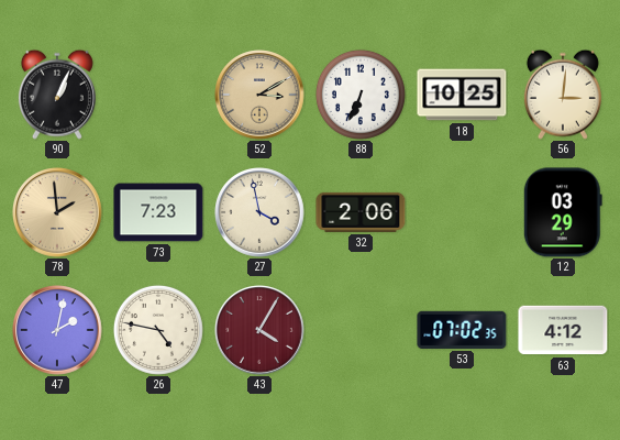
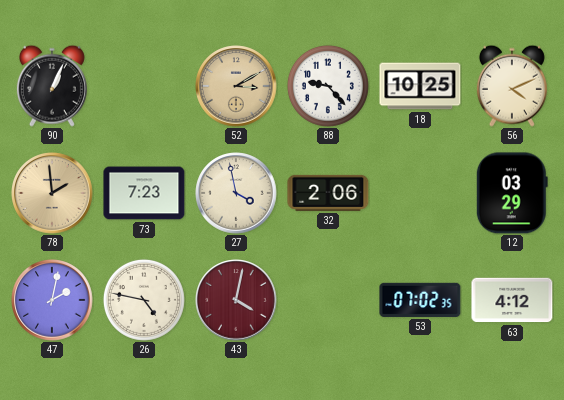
88: 6:34 -> 9:23 (328, 86)
56: 3:01 -> 4:11 (512, 86)
43: 4:05 -> 4:02 (236, 300)
